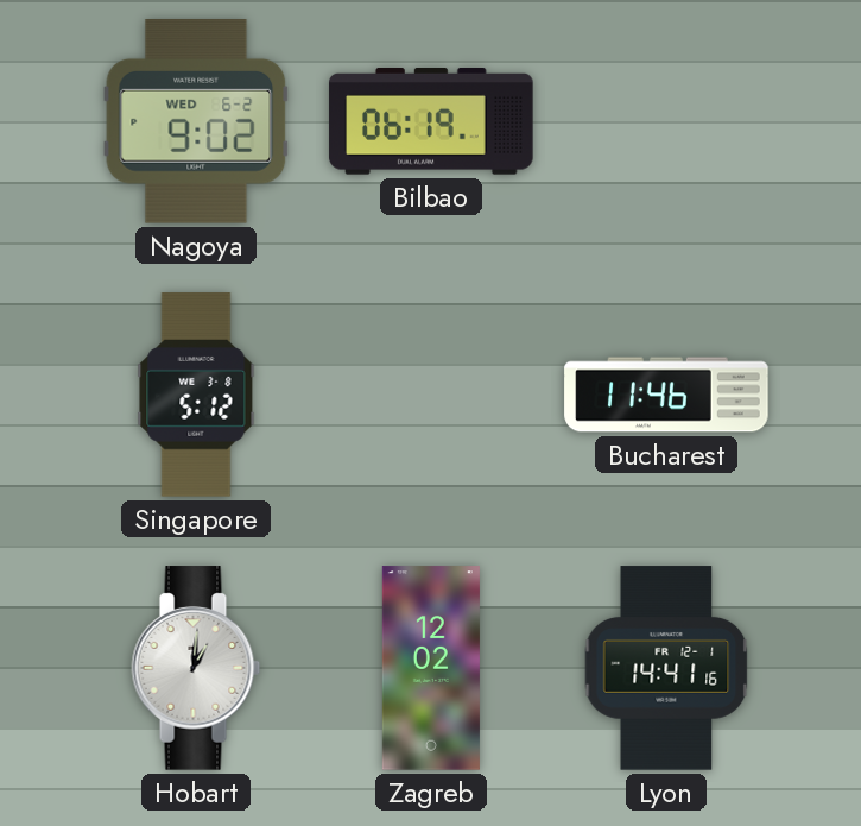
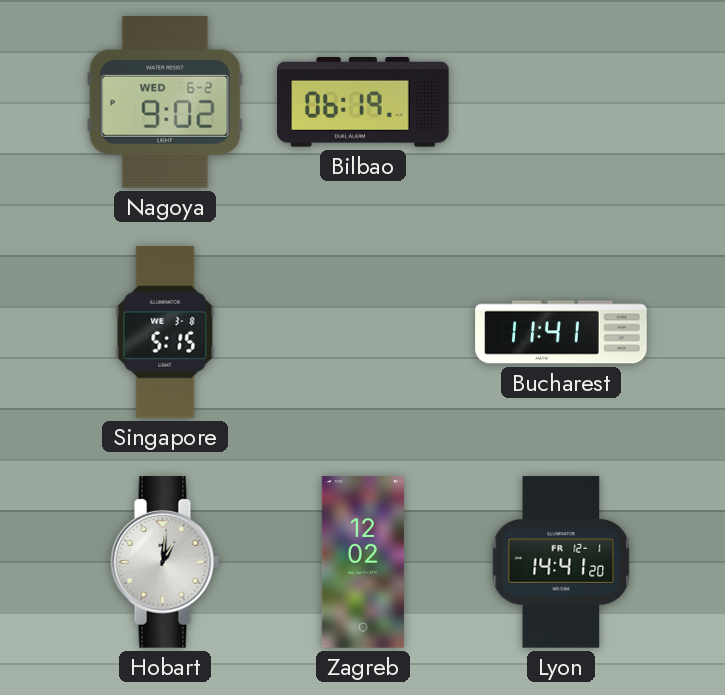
Singapore: 5:12 -> 5:15 (165, 332)
Bucharest: 11:46 -> 11:41 (561, 332)
Lyon: 14:41:16 -> 14:41:20 (561, 562)
